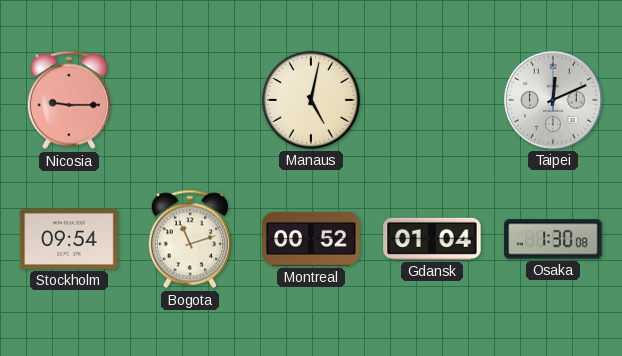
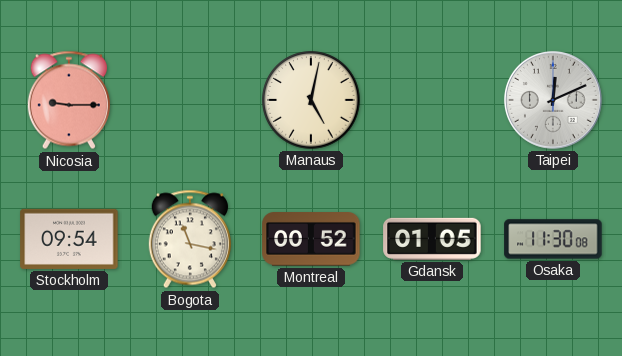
Bogota: 11:12 -> 11:17 (190, 239)
Gdansk: 01:04 -> 01:05 (432, 239)
Osaka: 1:30 -> 11:30 (553, 239)
